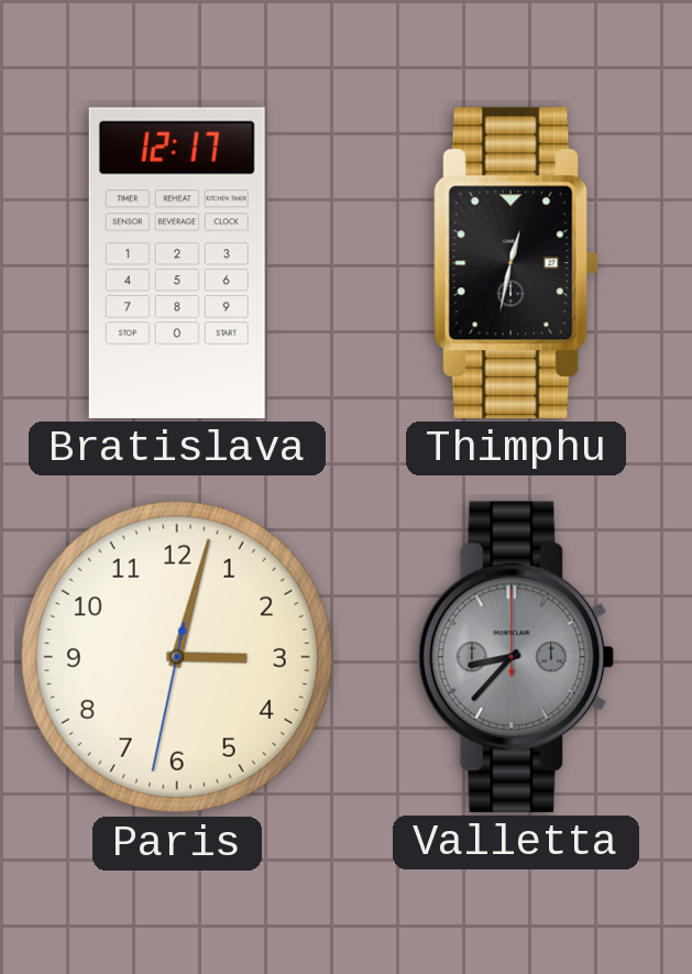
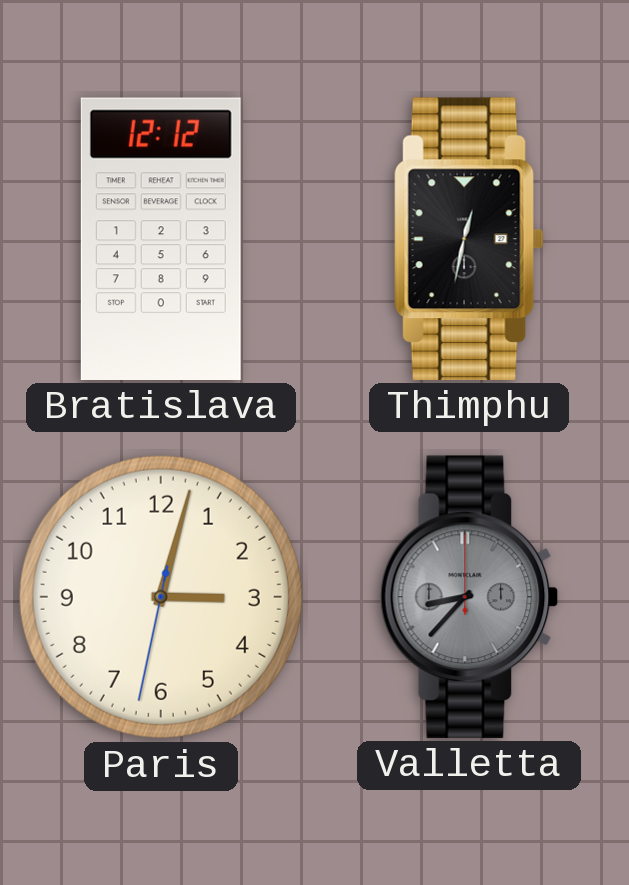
Bratislava: 12:17 -> 12:12 (161, 239)
